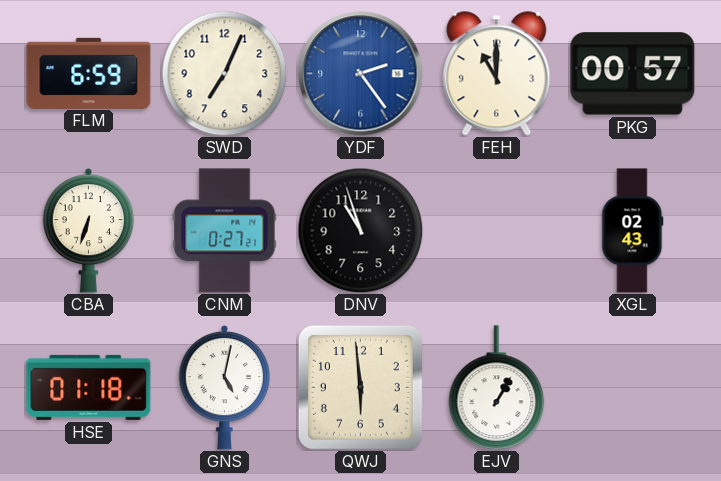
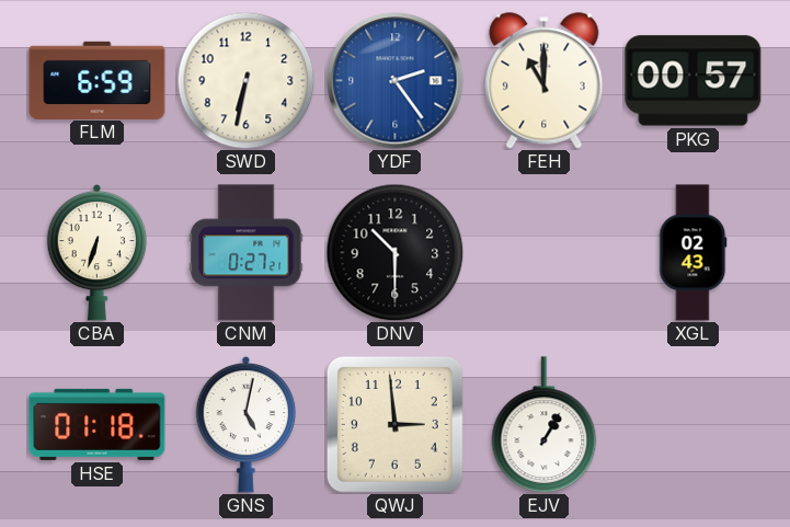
SWD: 7:04 -> 6:32 (245, 80)
DNV: 10:57 -> 10:30 (394, 252)
QWJ: 5:59 -> 2:59 (394, 424)
